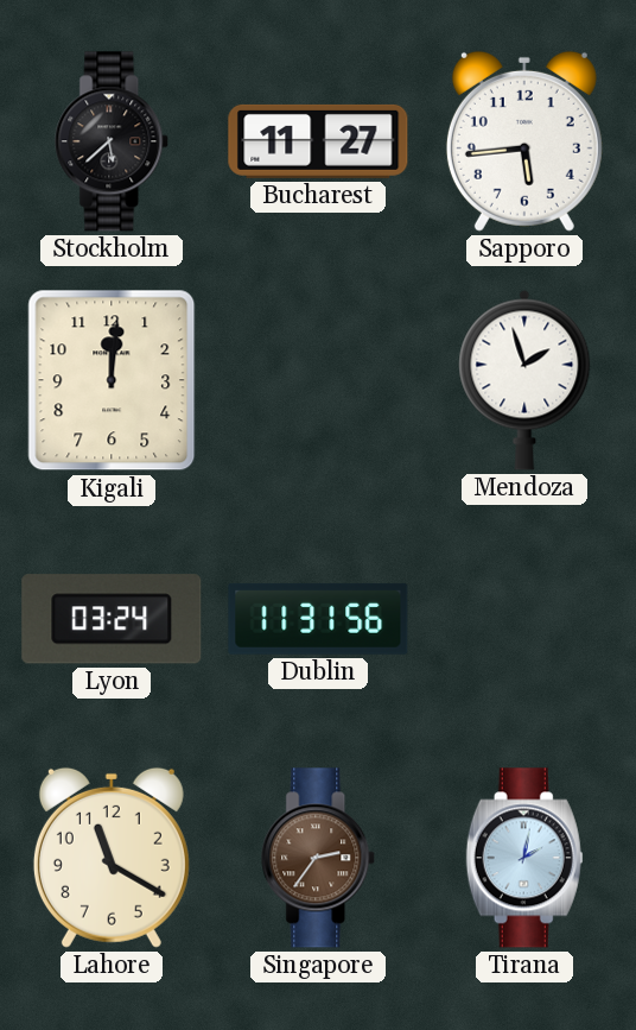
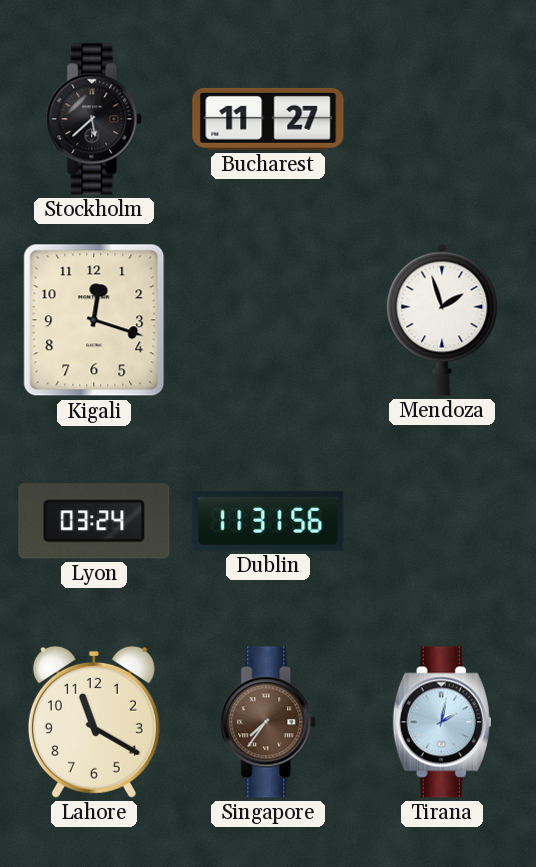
Sapporo: 5:44 -> none (524, 141)
Kigali: 12:01 -> 12:18 (94, 320)
Singapore: 2:36 -> 7:36 (269, 722)
